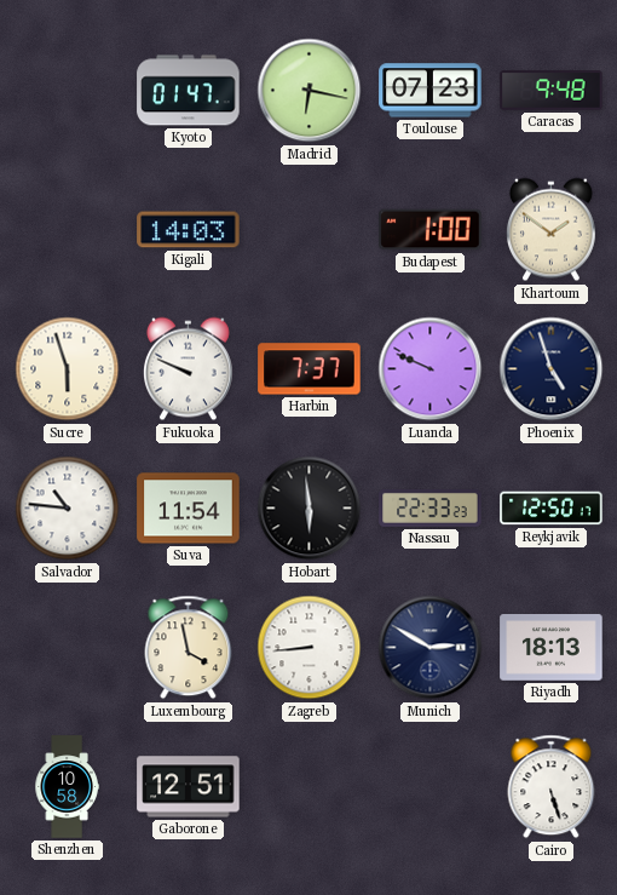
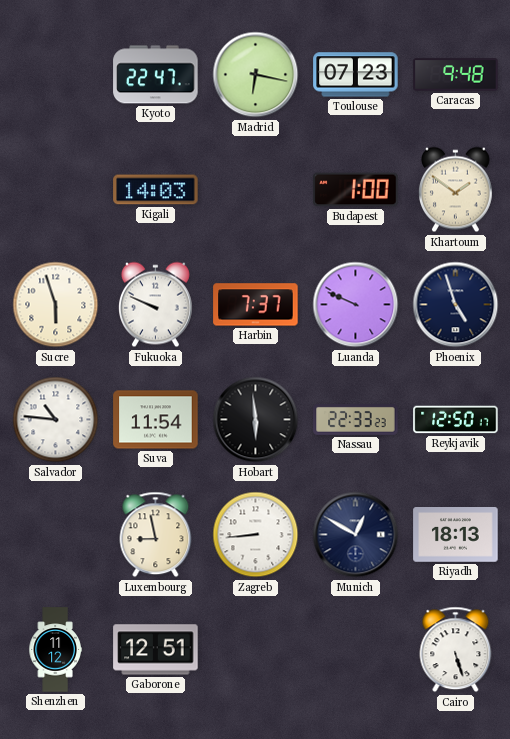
Kyoto: 01:47 -> 22:47 (156, 75)
Luxembourg: 3:58 -> 8:58 (156, 535)
Munich: 2:50 -> 12:50 (356, 535)
Shenzhen: 10:58 -> 11:12 (55, 650)
